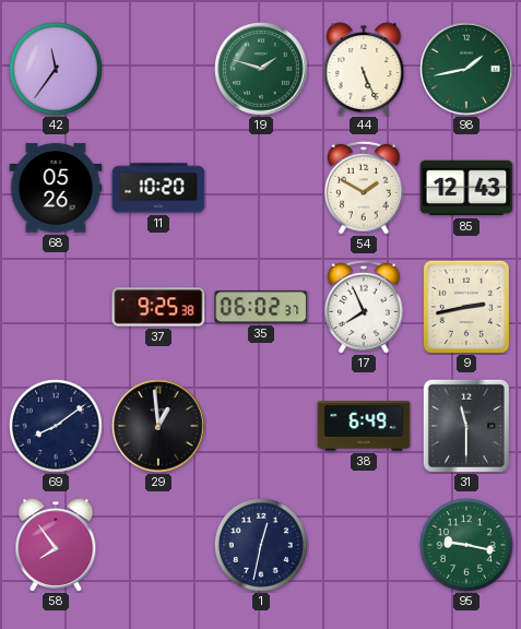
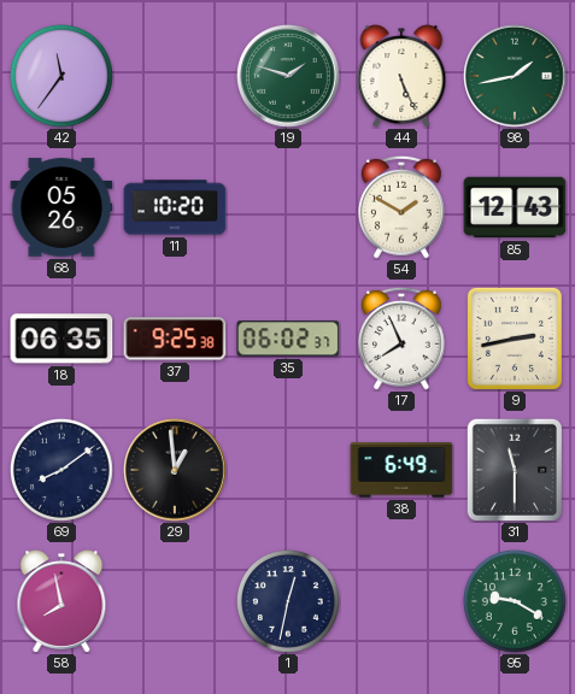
18: none -> 06:35 (61, 339)
58: 7:54 -> 7:58 (61, 601)
95: 9:17 -> 9:20 (515, 601)
